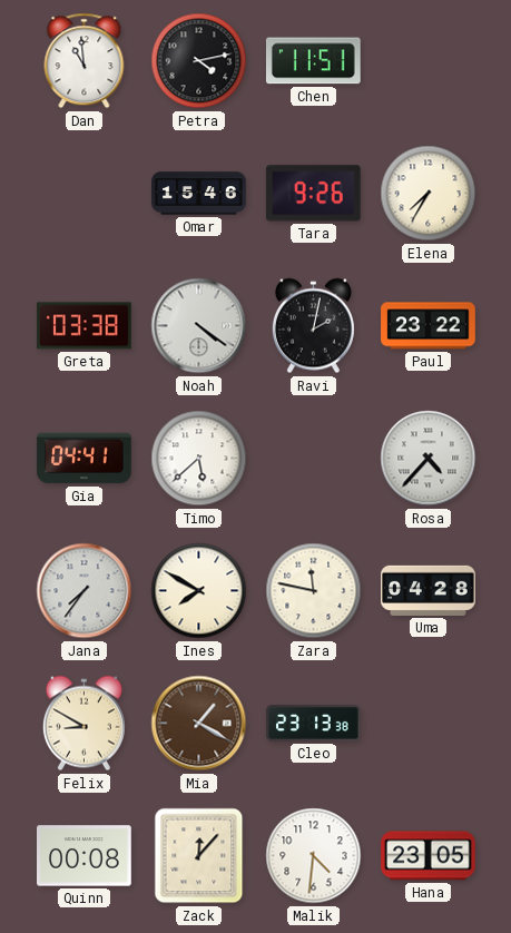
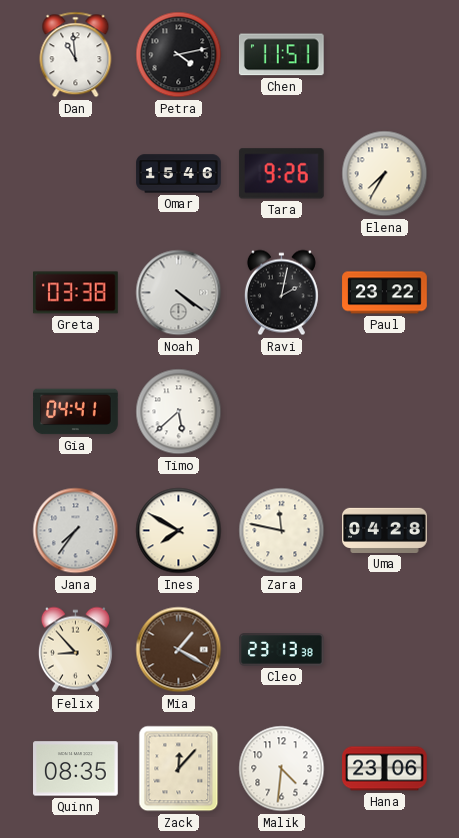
Rosa: 4:37 -> none (429, 459)
Felix: 8:50 -> 8:53 (75, 650)
Quinn: 00:08 -> 08:35 (76, 769)
Hana: 23:05 -> 23:06 (385, 769)
